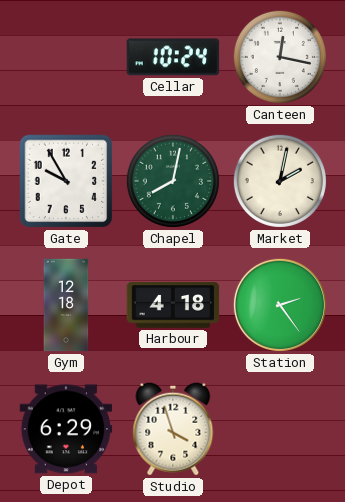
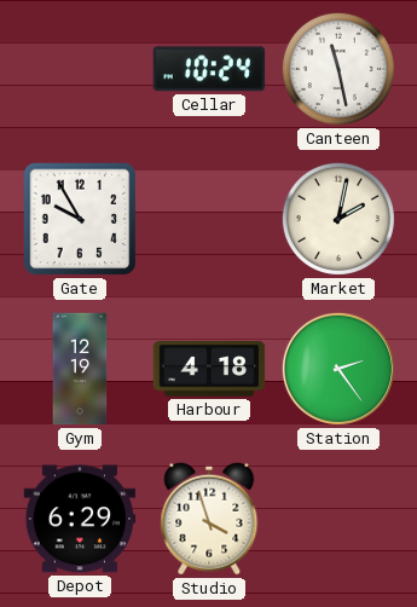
Canteen: 12:17 -> 11:28 (338, 69)
Chapel: 8:02 -> none (173, 181)
Gym: 12:18 -> 12:19 (80, 369)
